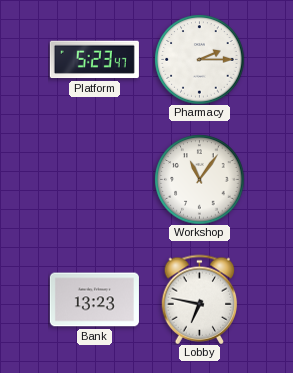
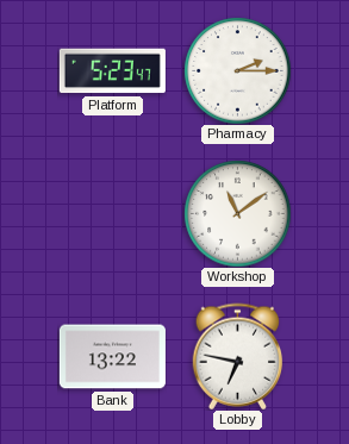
Workshop: 11:06 -> 11:09 (237, 213)
Bank: 13:23 -> 13:22 (112, 357)
